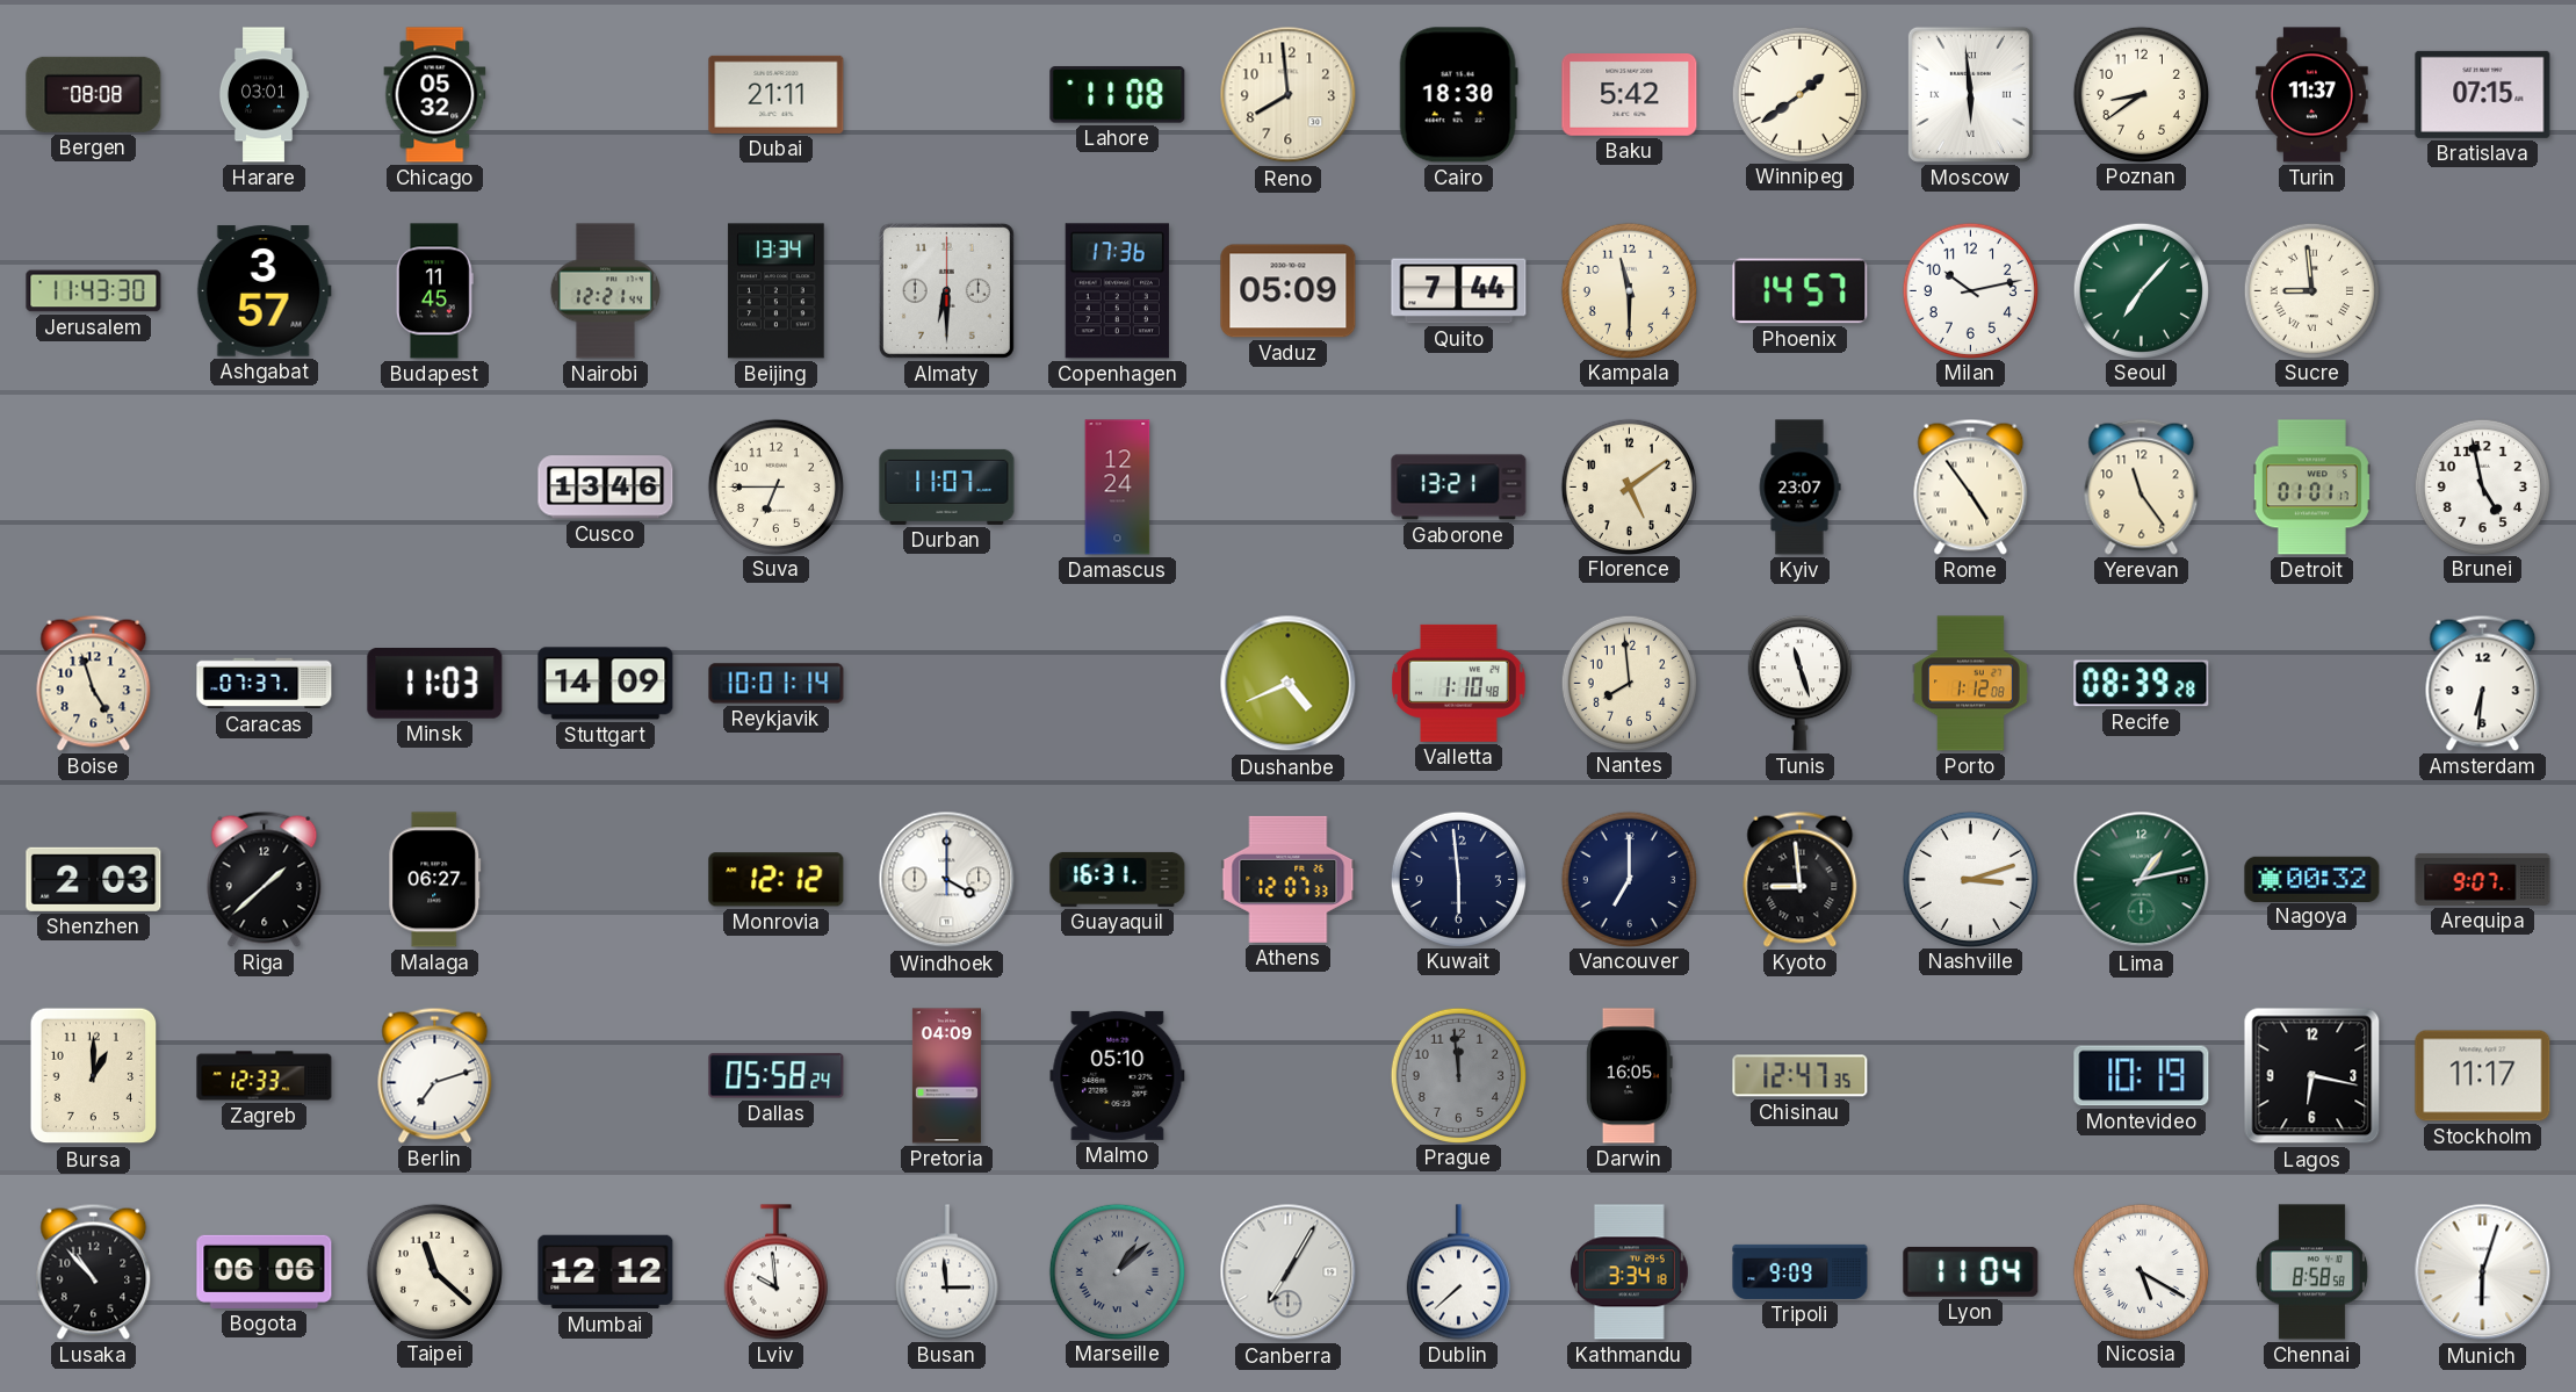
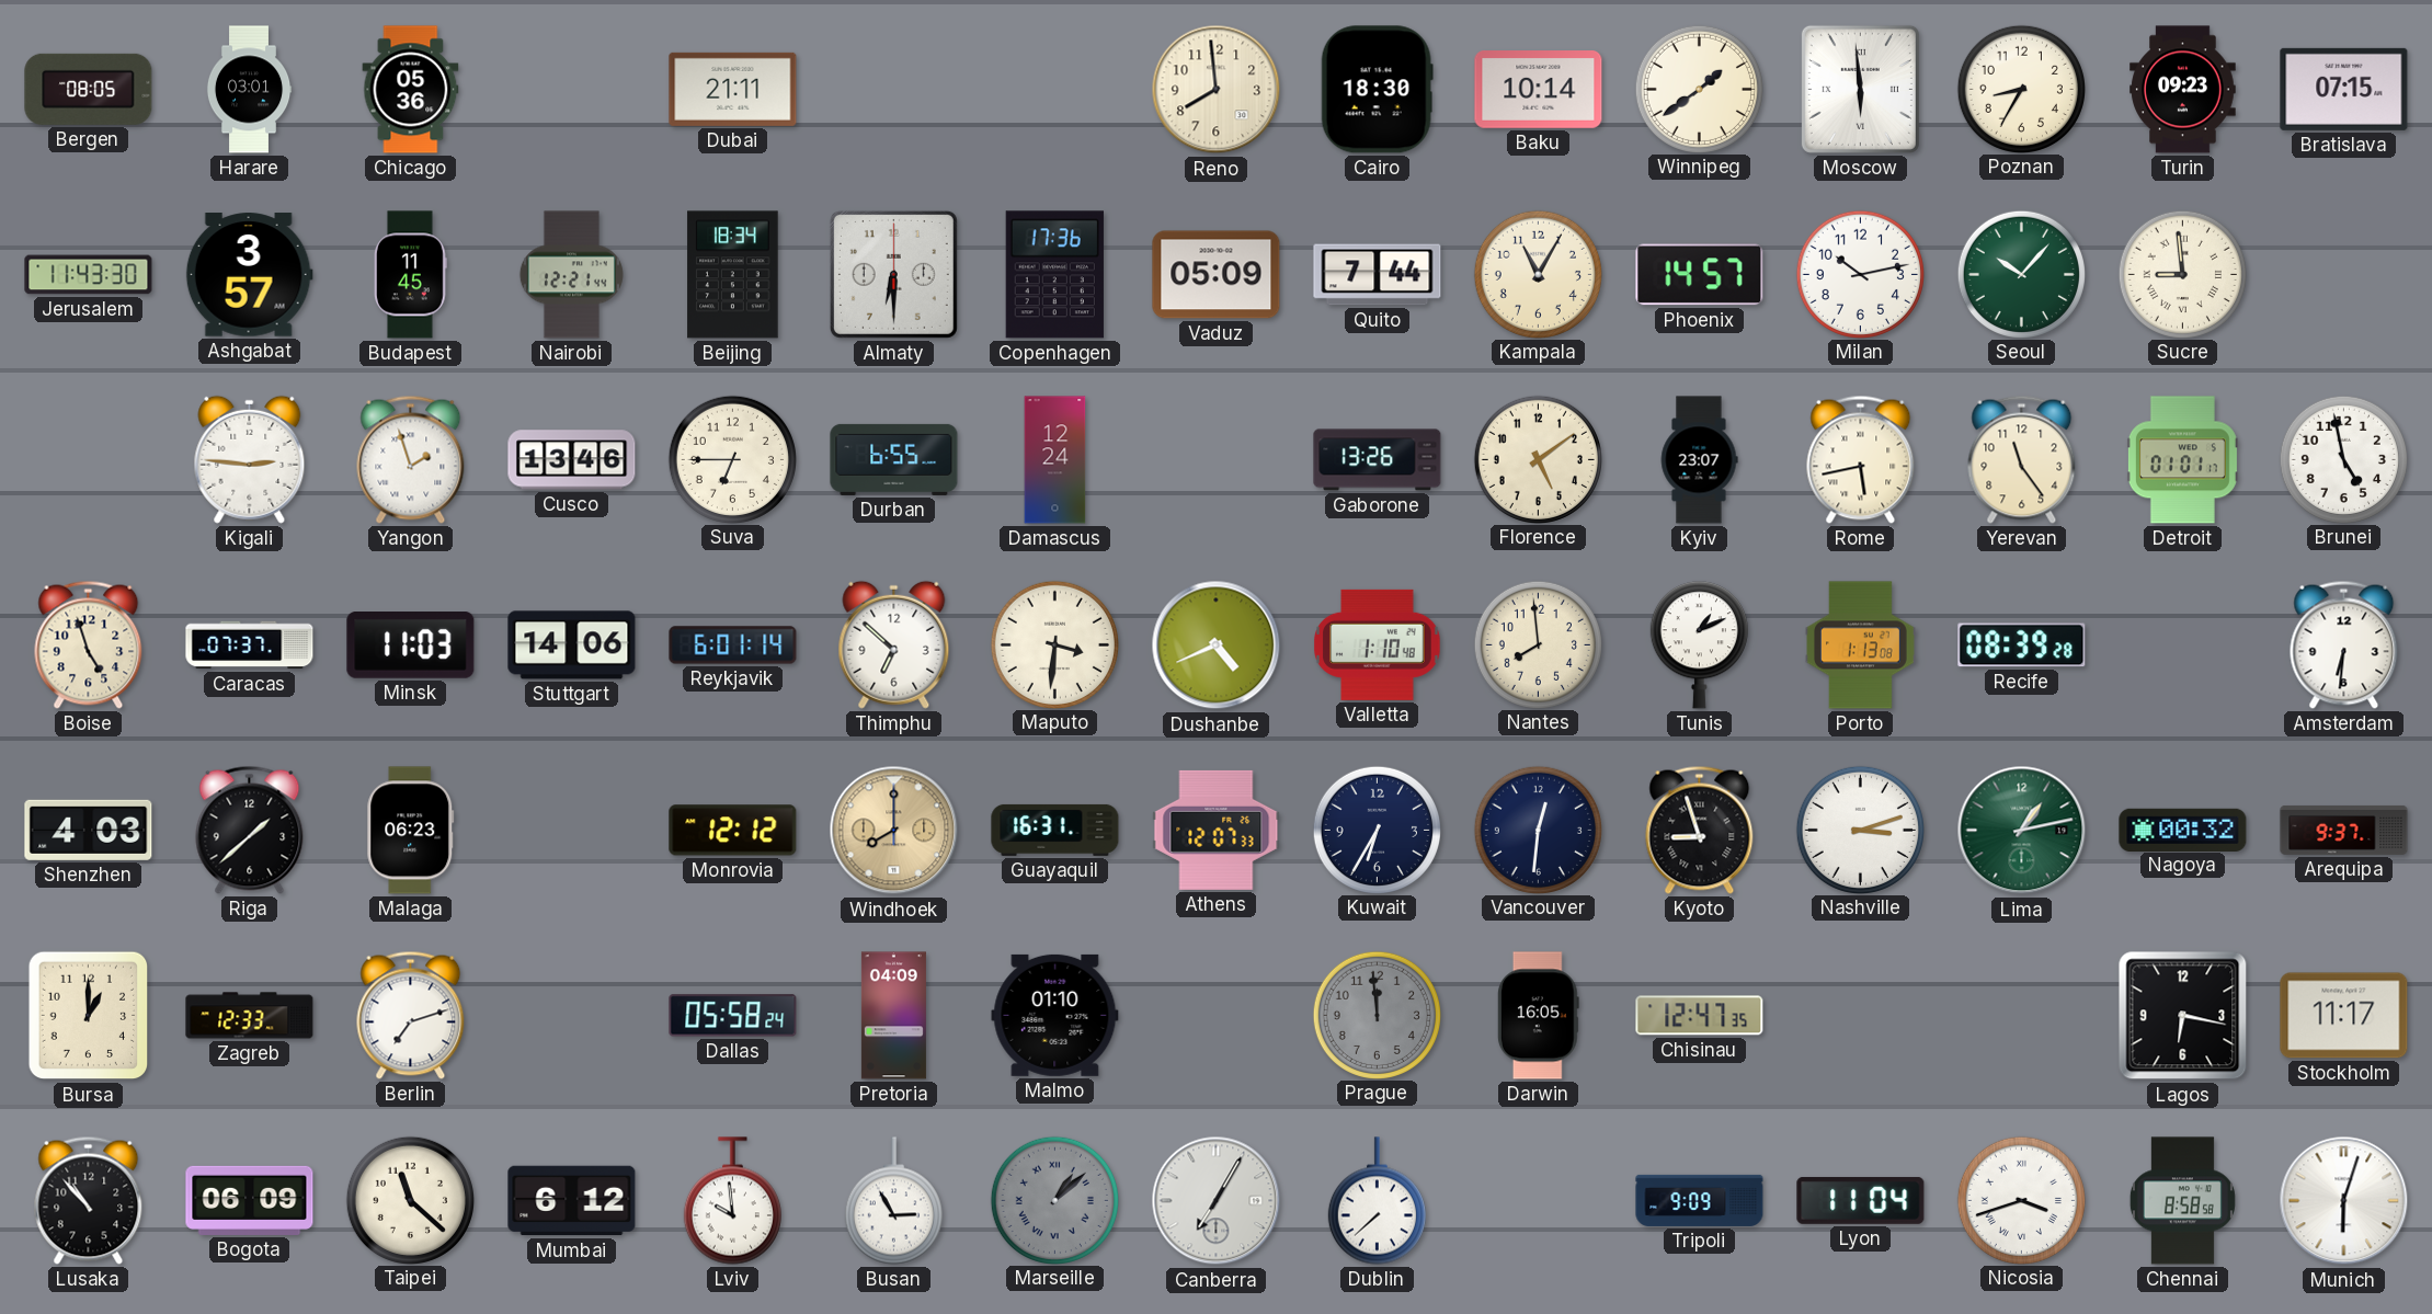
Bergen: 08:08 -> 08:05 (89, 89)
Chicago: 05:32 -> 05:36 (411, 90)
Lahore: 11:08 -> none (1118, 95)
Baku: 5:42 -> 10:14 (1539, 90)
Poznan: 8:39 -> 8:35 (2021, 89)
Turin: 11:37 -> 09:23 (2183, 90)
Beijing: 13:34 -> 18:34 (733, 275)
Kampala: 11:30 -> 11:05 (1538, 274)
Seoul: 7:07 -> 10:07 (2021, 274)
Kigali: none -> 2:46 (250, 459)
Yangon: none -> 1:57 (411, 459)
Durban: 11:07 -> 6:55 (894, 459)
Gaborone: 13:21 -> 13:26 (1378, 460)
Rome: 4:54 -> 5:43 (1861, 459)
Stuttgart: 14:09 -> 14:06 (572, 645)
Reykjavik: 10:01 -> 6:01 (733, 645)
Thimphu: none -> 6:52 (894, 644)
Maputo: none -> 3:31 (1054, 644)
Tunis: 11:27 -> 1:11 (1699, 645)
Porto: 1:12 -> 1:13 (1861, 645)
Shenzhen: 2:03 -> 4:03 (89, 830)
Malaga: 06:27 -> 06:23 (411, 831)
Windhoek: 4:00 -> 8:00 (894, 831)
Windhoek dial: white -> champagne (894, 831)
Kuwait: 5:59 -> 6:35 (1377, 830)
Vancouver: 7:00 -> 12:31 (1538, 830)
Kyoto: 8:59 -> 8:57 (1700, 830)
Arequipa: 9:07 -> 9:37 (2344, 830)
Malmo: 05:10 -> 01:10 (1055, 1015)
Montevideo: 10:19 -> none (2142, 1076)
Bogota: 06:06 -> 06:09 (250, 1200)
Mumbai: 12:12 -> 6:12 (572, 1201)
Busan: 2:59 -> 2:55 (893, 1201)
Kathmandu: 3:34 -> none (1629, 1272)
Nicosia: 5:20 -> 3:42 (2021, 1200)
